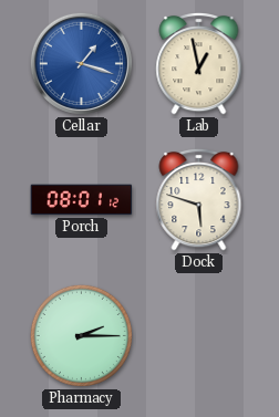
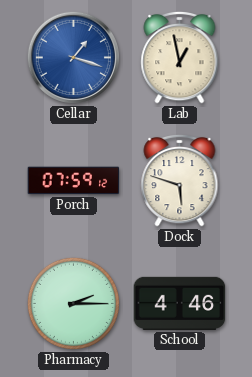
Porch: 08:01 -> 07:59 (74, 181)
School: none -> 4:46 (180, 303)
